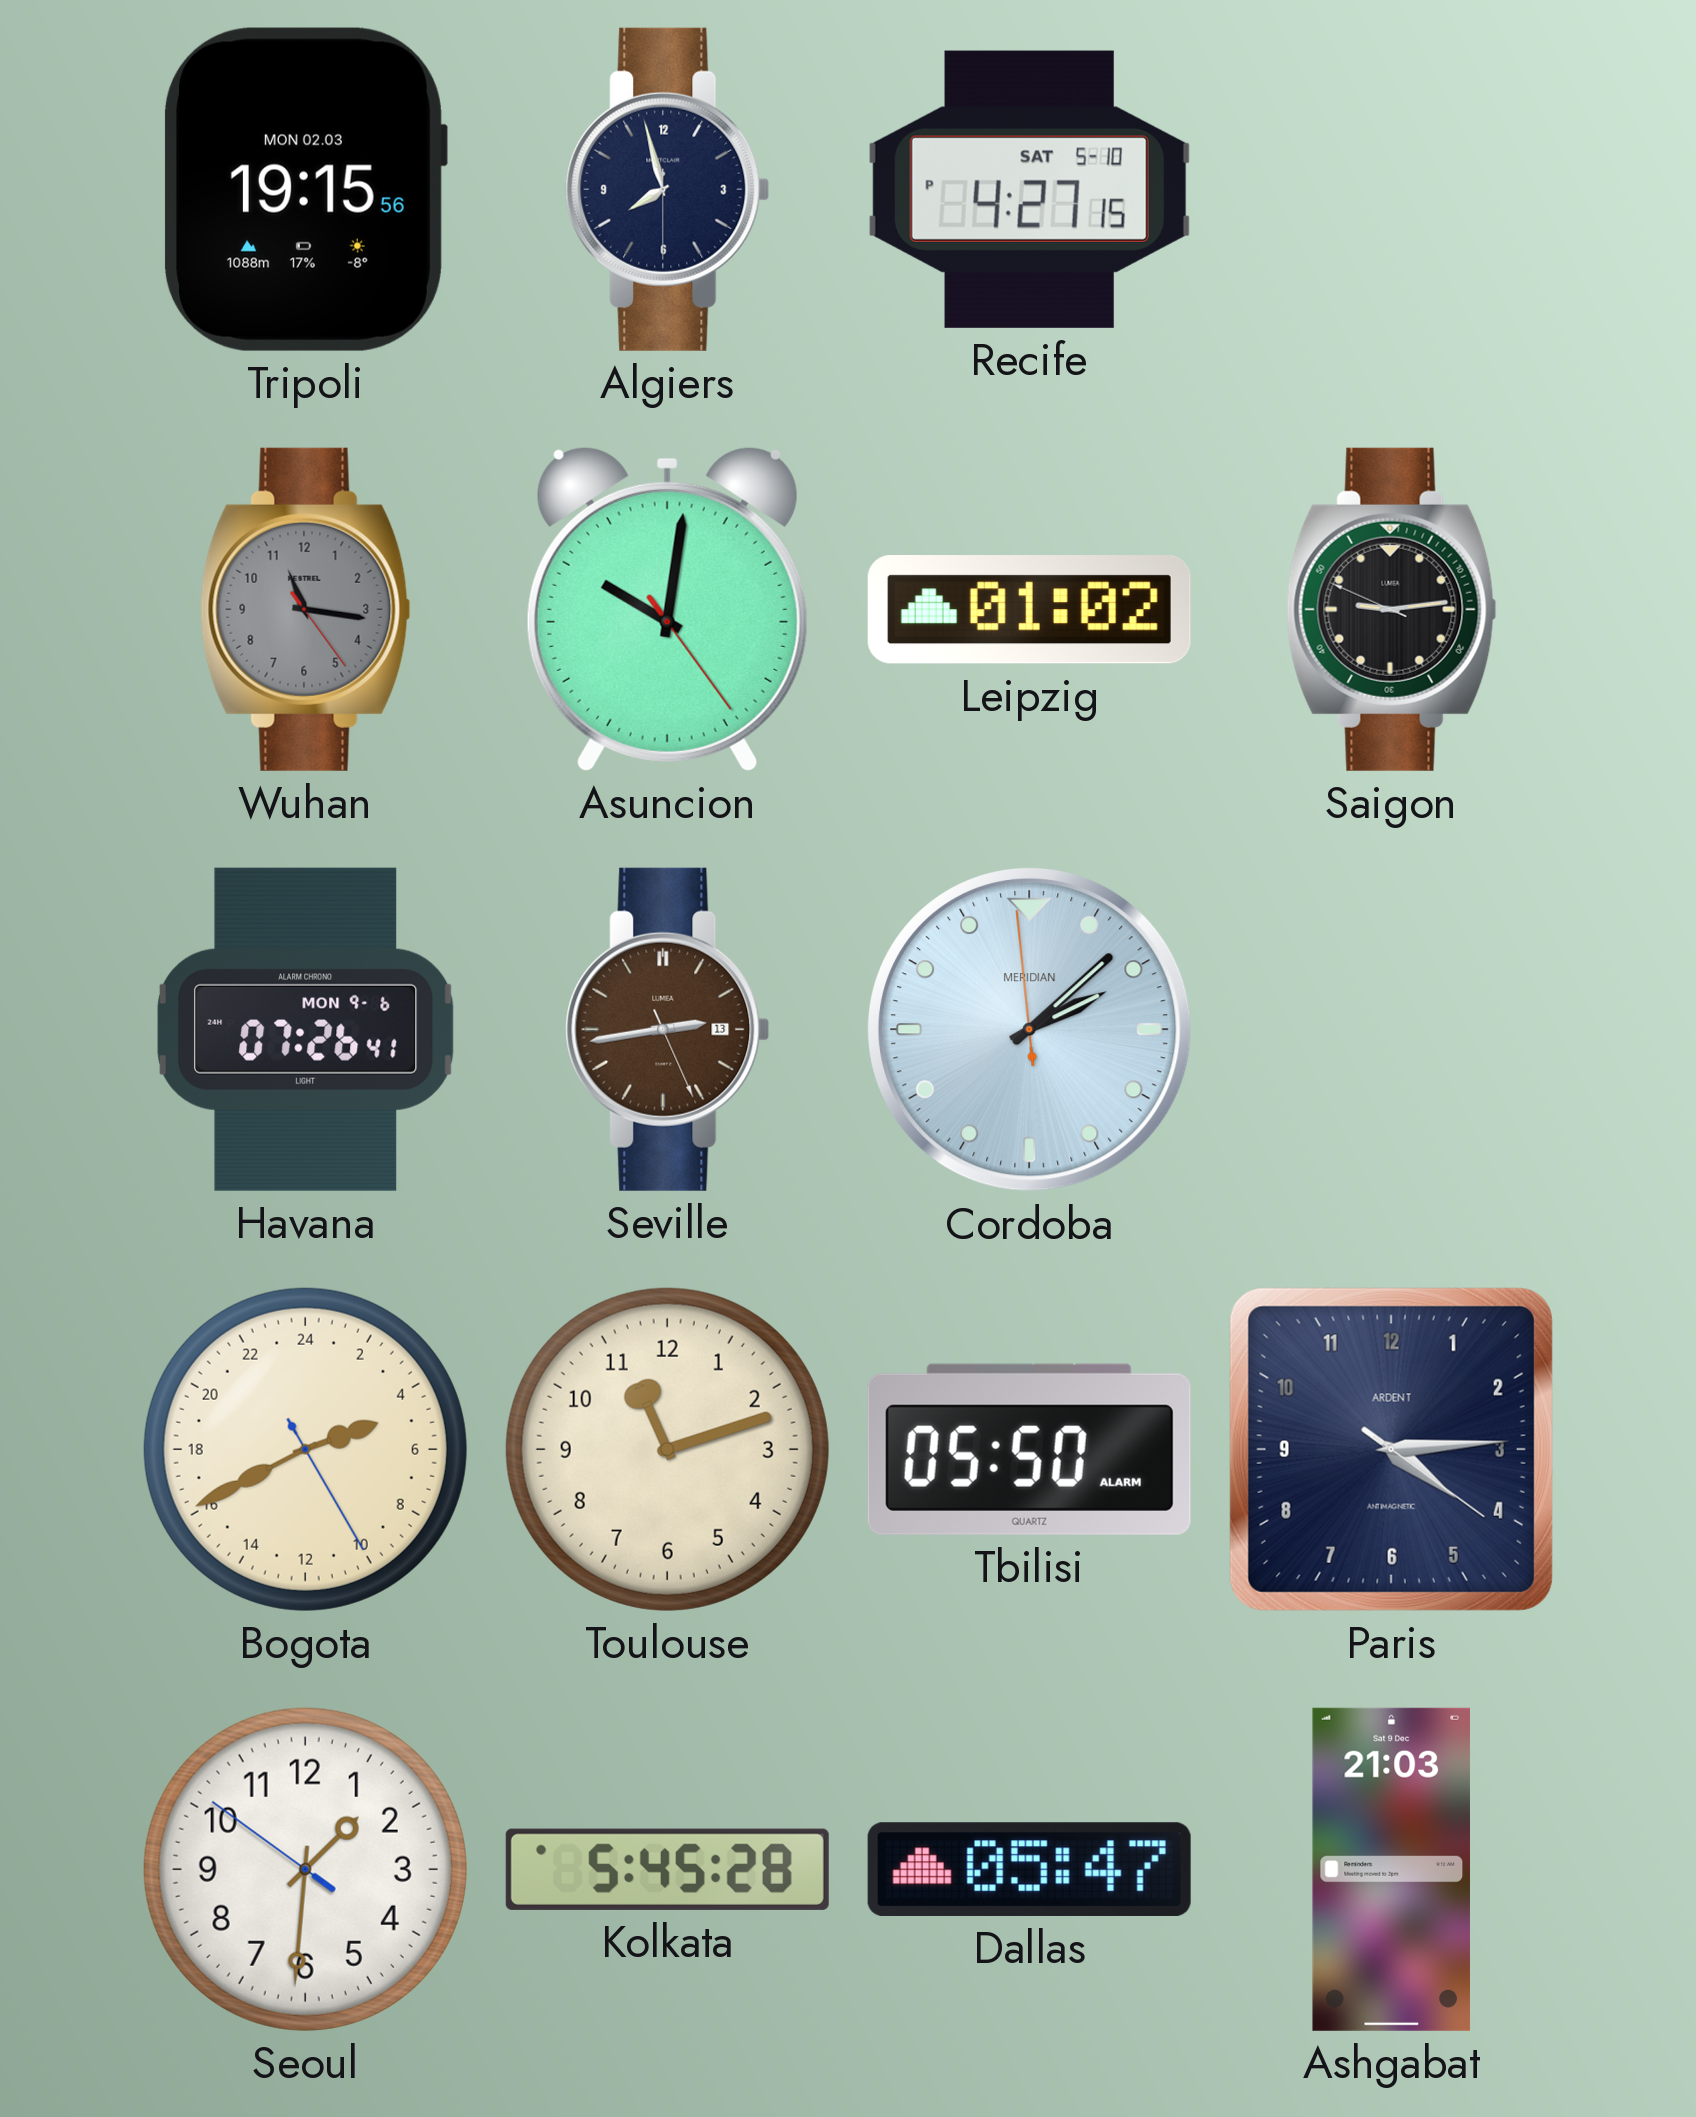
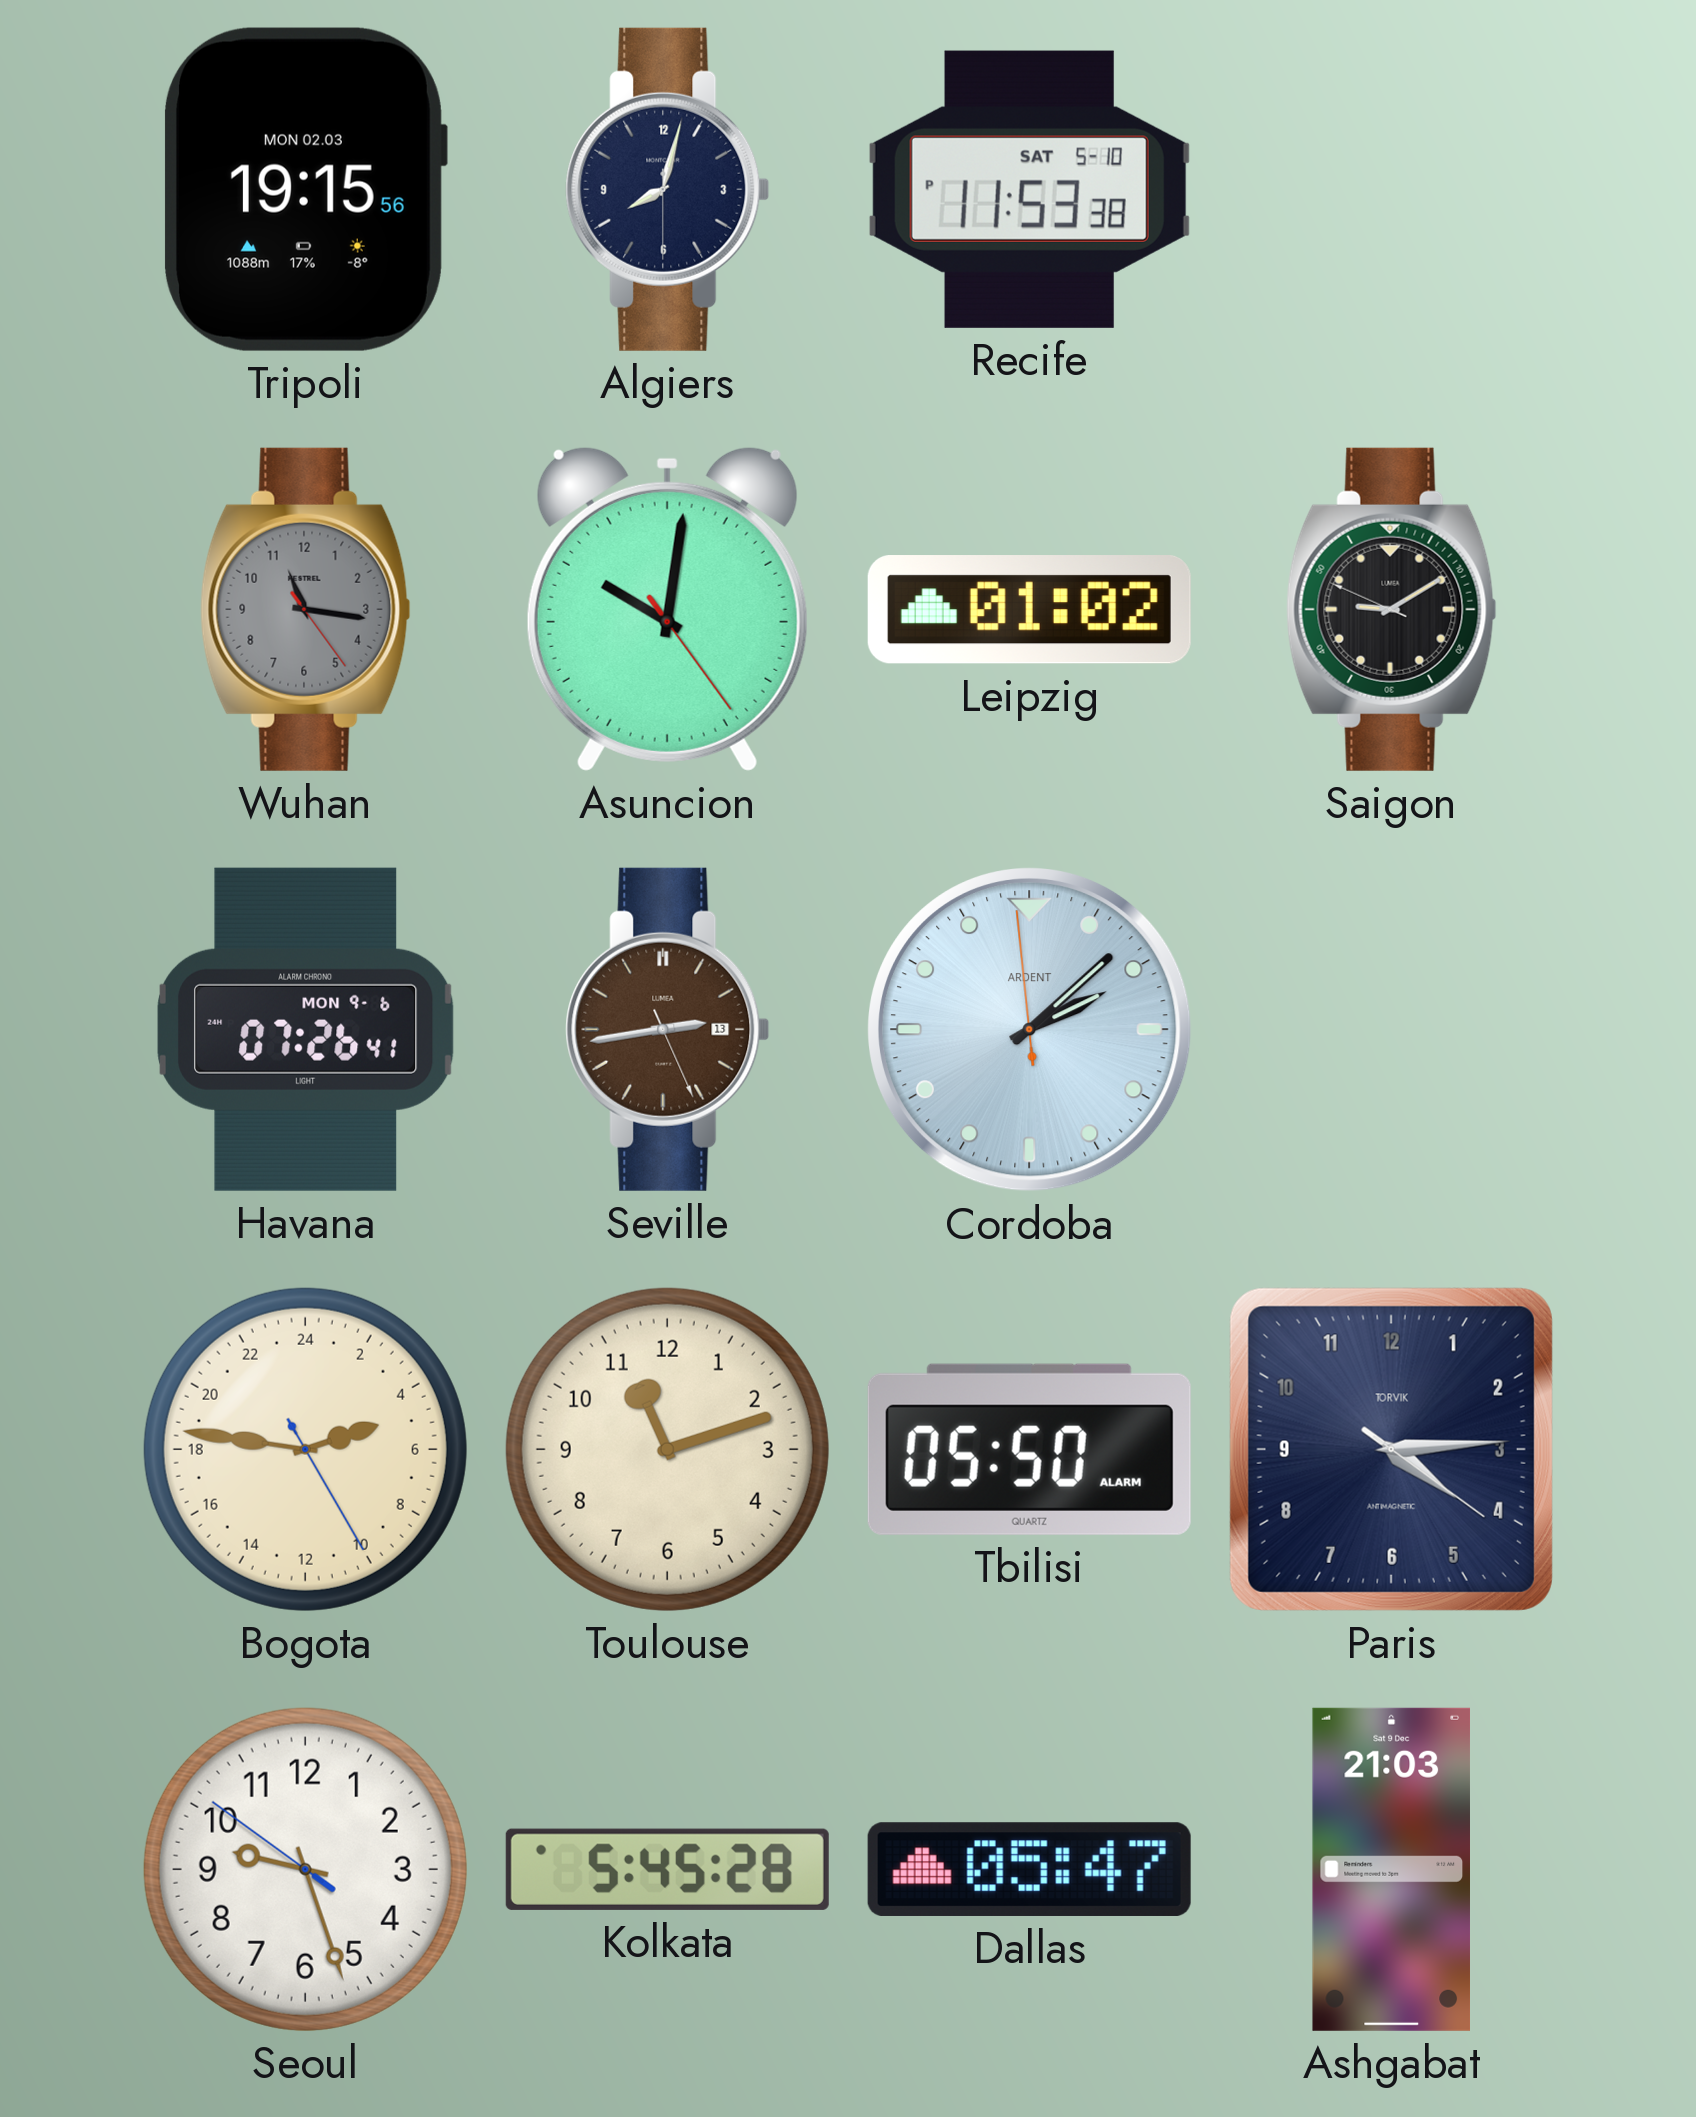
Algiers: 7:57 -> 8:02 (668, 189)
Recife: 4:27 -> 11:53 (1029, 189)
Saigon: 9:13 -> 9:09 (1392, 609)
Cordoba brand: MERIDIAN -> ARDENT (1030, 1030)
Bogota: 4:40 -> 4:46 (305, 1449)
Paris brand: ARDENT -> TORVIK (1391, 1449)
Seoul: 1:30 -> 9:26 (305, 1869)
